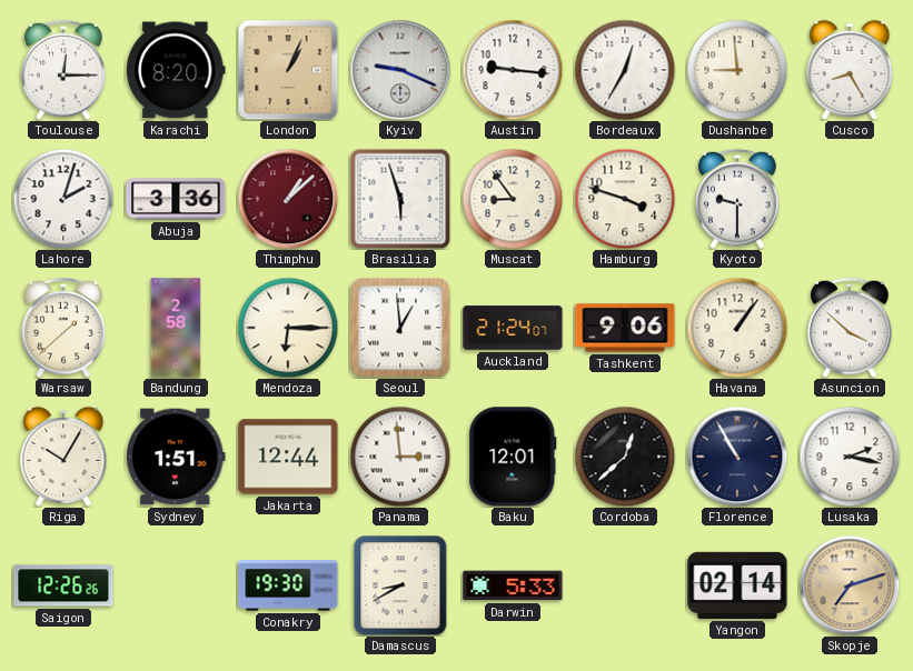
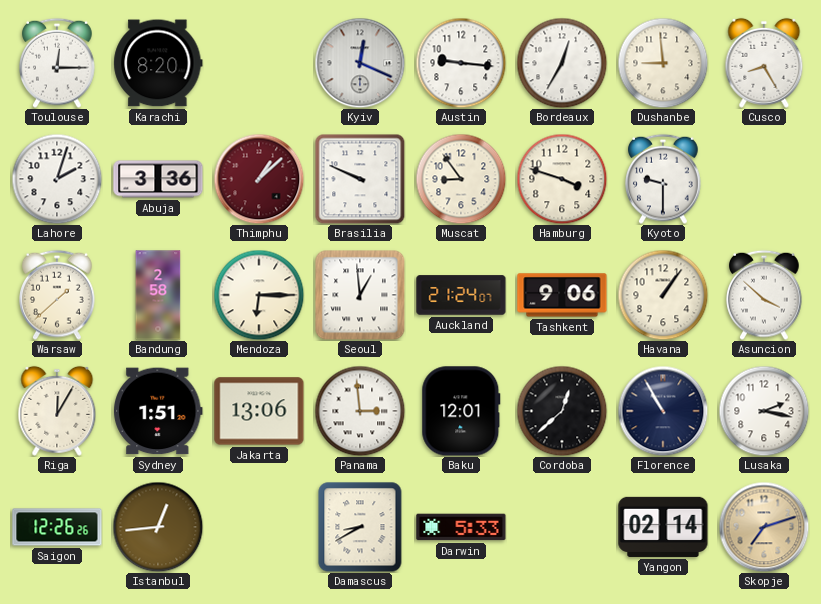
London: 1:04 -> none (288, 70)
Kyiv: 9:19 -> 12:19 (360, 63)
Brasilia: 5:57 -> 9:49 (360, 179)
Riga: 10:05 -> 12:05 (57, 411)
Jakarta: 12:44 -> 13:06 (259, 411)
Istanbul: none -> 12:44 (158, 527)
Conakry: 19:30 -> none (288, 585)
